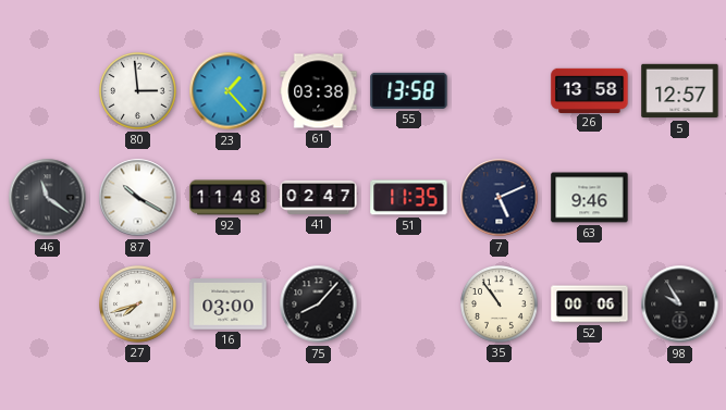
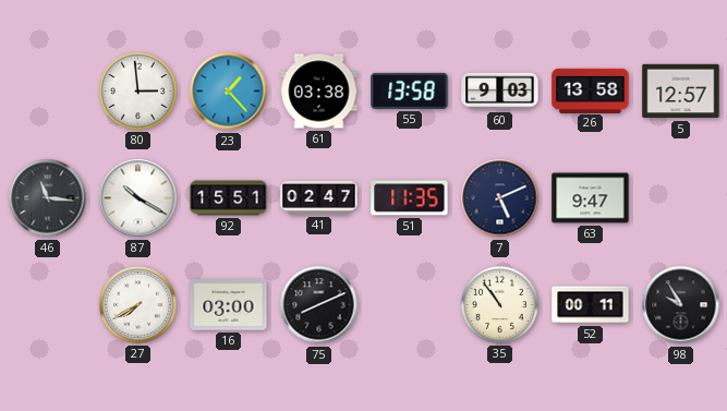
60: none -> 9:03 (500, 92)
46: 11:21 -> 11:16 (48, 198)
92: 11:48 -> 15:51 (229, 198)
63: 9:46 -> 9:47 (591, 198)
27: 7:42 -> 7:40 (138, 305)
75: 8:07 -> 8:11 (319, 305)
52: 00:06 -> 00:11 (591, 305)
